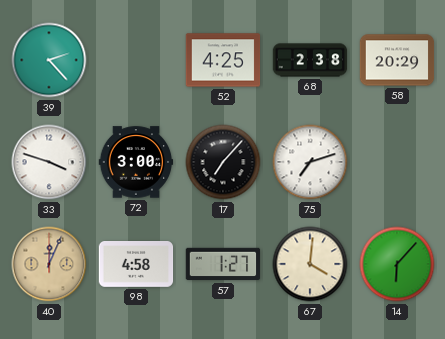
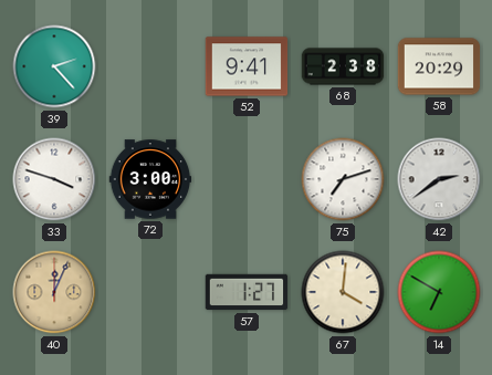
52: 4:25 -> 9:41 (247, 66)
17: 7:07 -> none (223, 162)
42: none -> 2:39 (439, 179)
98: 4:58 -> none (136, 265)
14: 6:07 -> 6:50 (439, 292)
